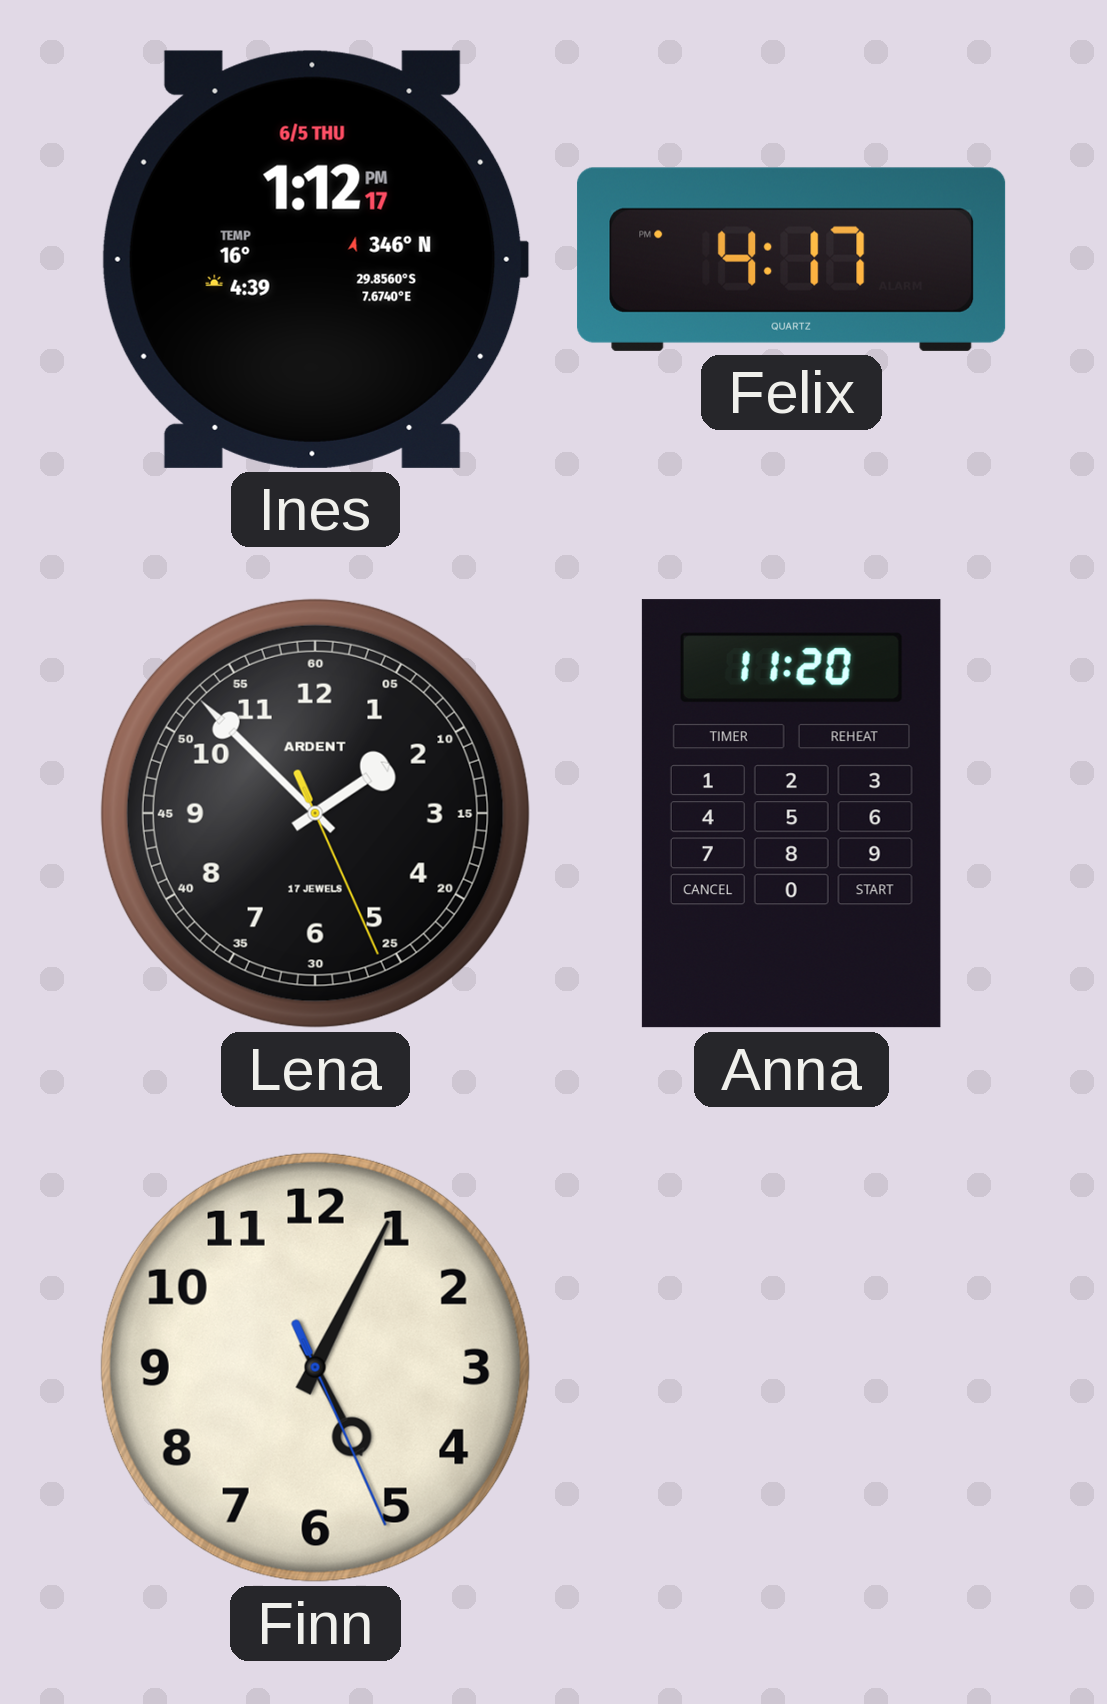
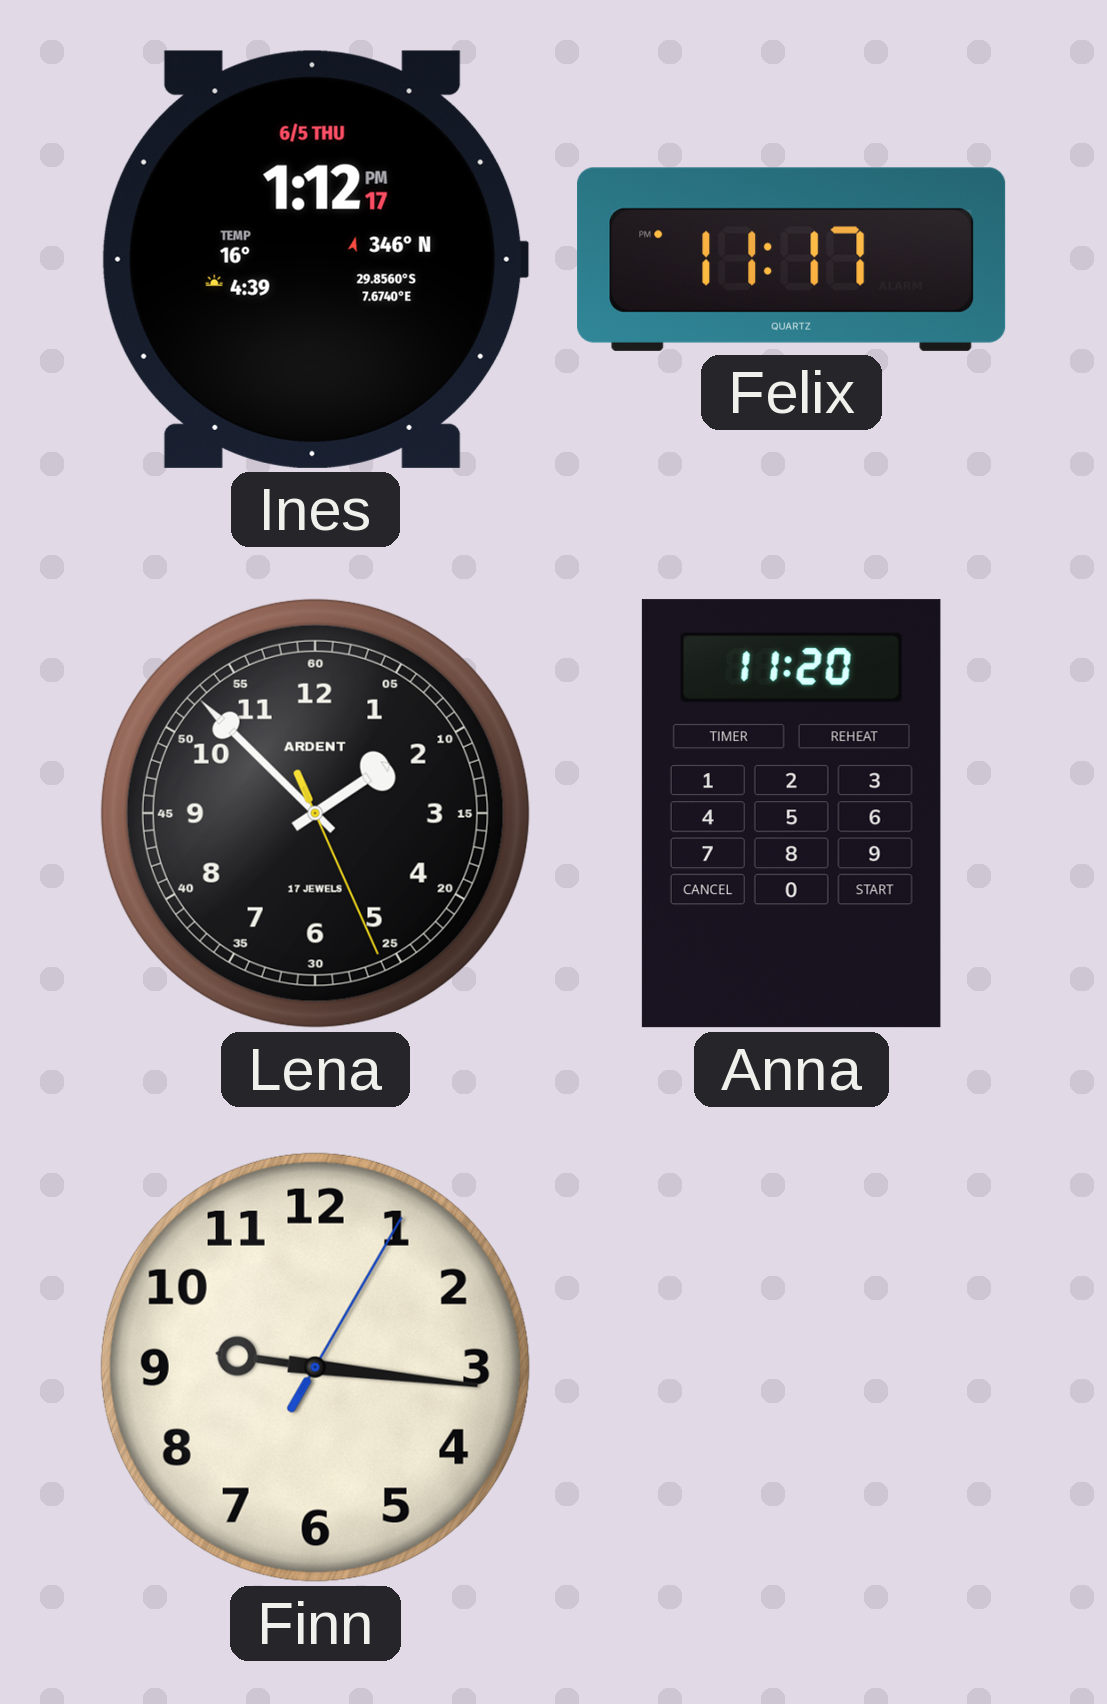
Felix: 4:17 -> 11:17 (792, 259)
Finn: 5:04 -> 9:16 (315, 1367)
